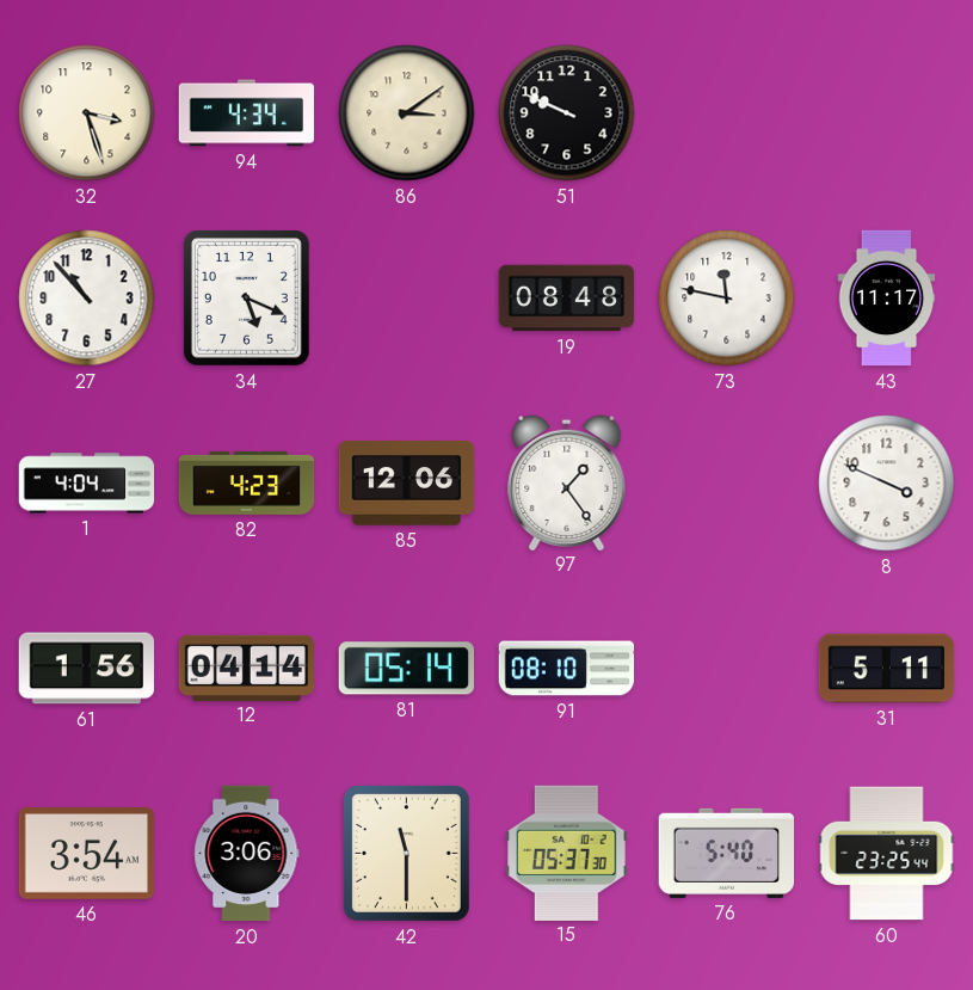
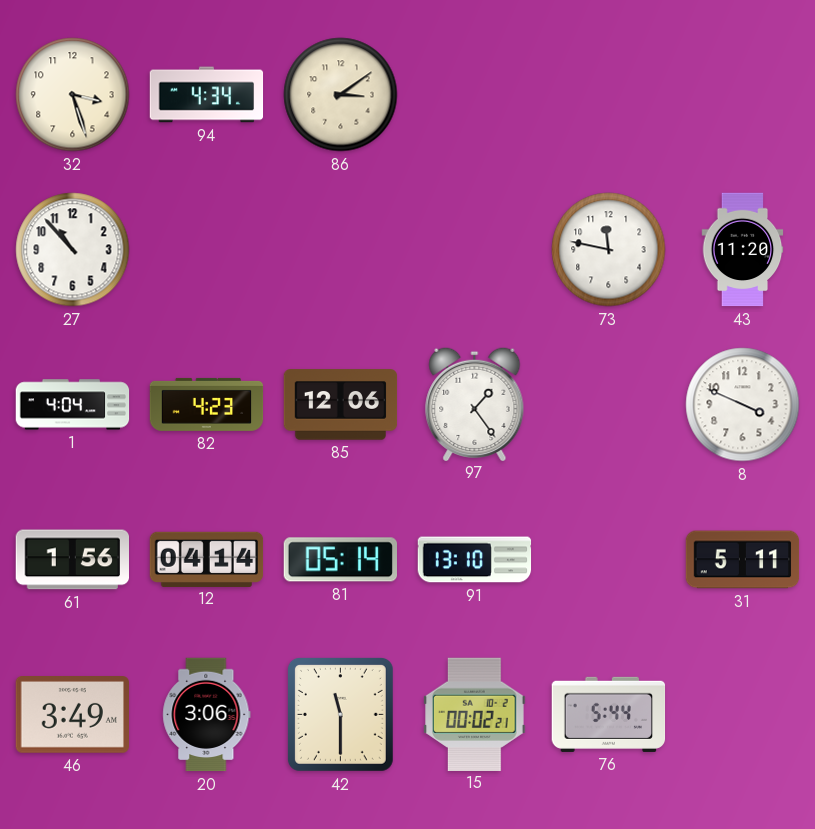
51: 9:49 -> none (567, 113)
34: 5:19 -> none (246, 297)
19: 08:48 -> none (567, 299)
43: 11:17 -> 11:20 (743, 250)
91: 08:10 -> 13:10 (475, 560)
46: 3:54 -> 3:49 (73, 715)
15: 05:37 -> 00:02 (475, 714)
76: 5:40 -> 5:44 (609, 714)
60: 23:25 -> none (887, 854)
